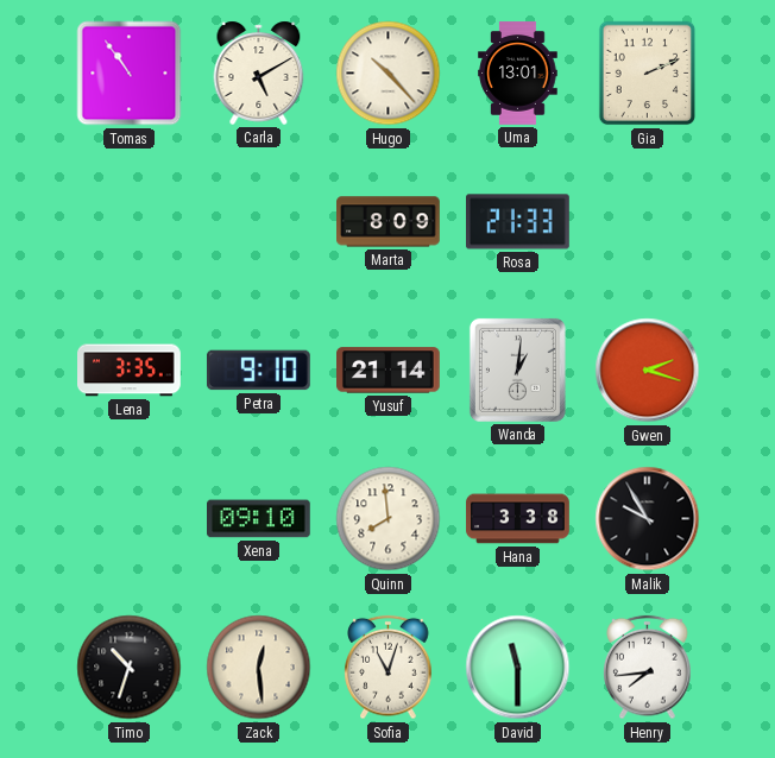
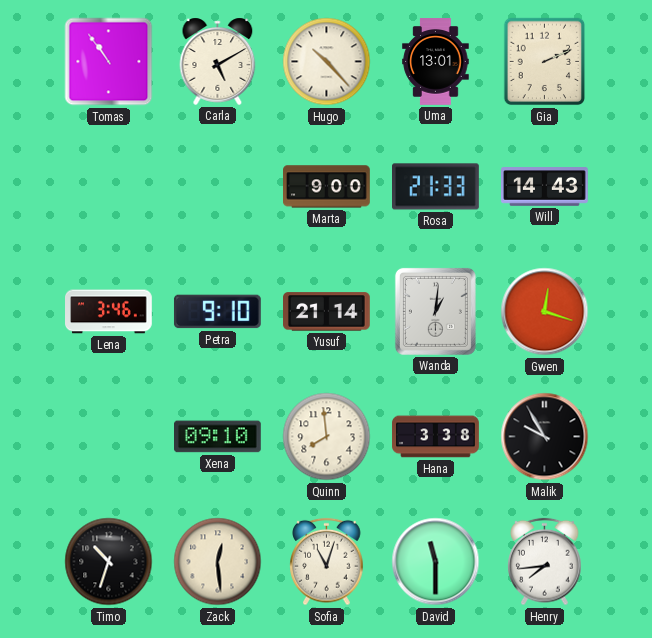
Marta: 8:09 -> 9:00 (327, 187)
Will: none -> 14:43 (545, 187)
Lena: 3:35 -> 3:46 (109, 312)
Gwen: 2:18 -> 12:18 (545, 312)
